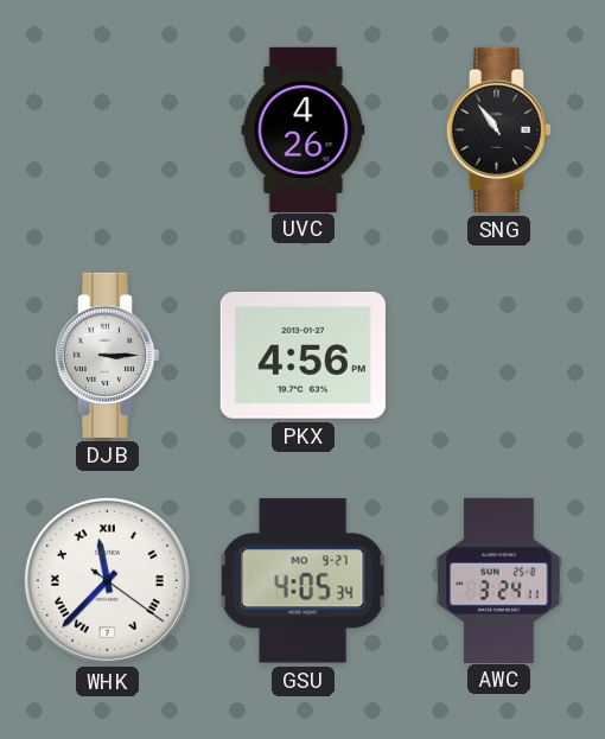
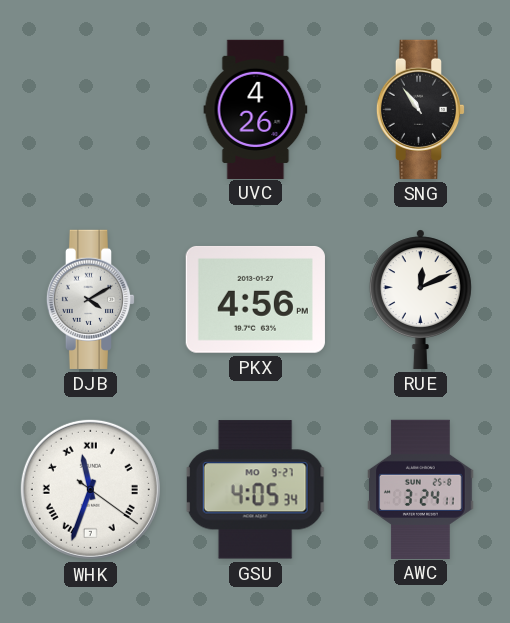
DJB: 3:15 -> 4:10 (91, 299)
RUE: none -> 12:11 (420, 299)
WHK: 11:37 -> 11:33 (90, 489)
